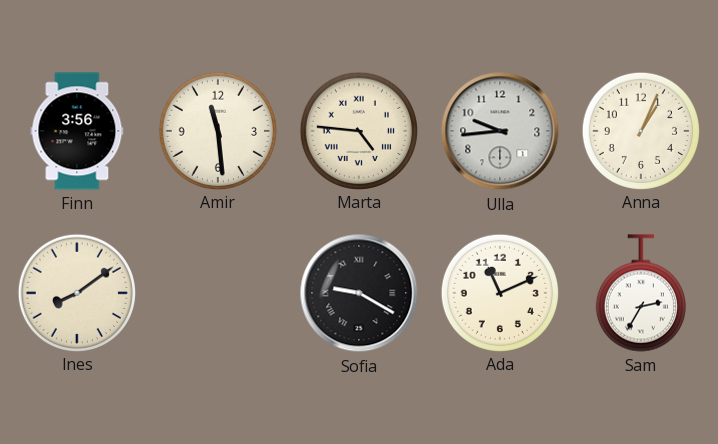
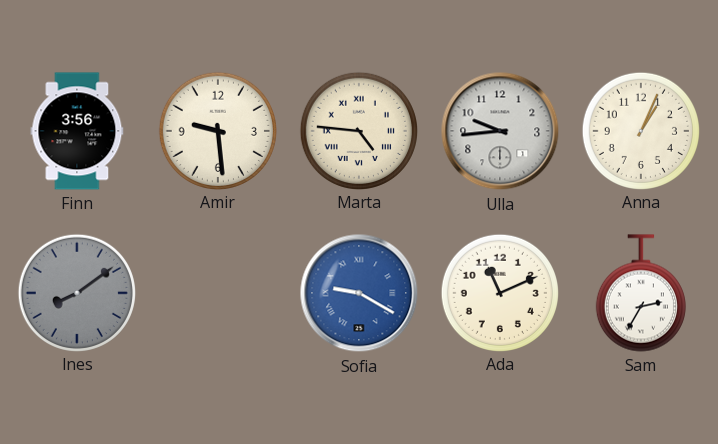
Amir: 11:29 -> 9:29 (217, 130)
Ines dial: cream -> grey (76, 292)
Sofia dial: black -> blue (359, 293)
